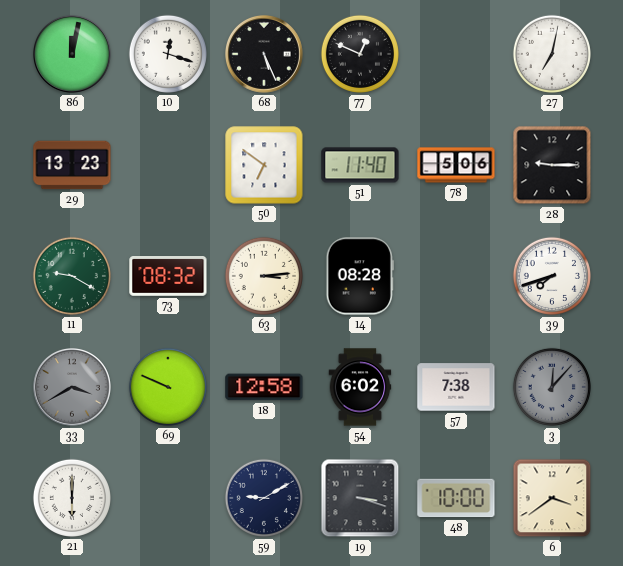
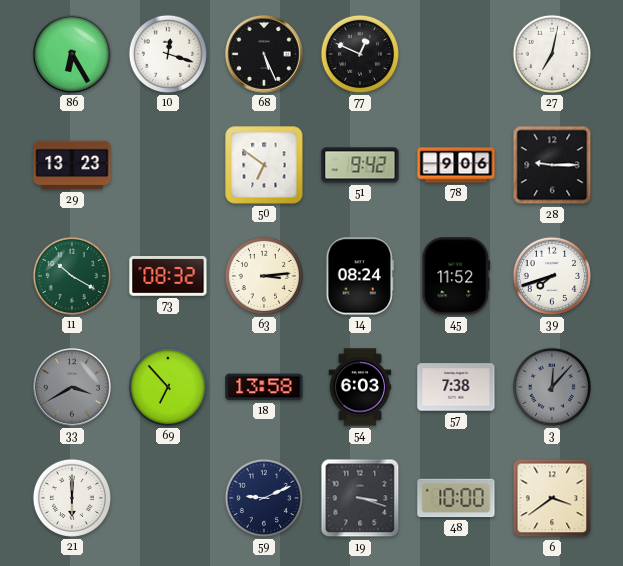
86: 12:02 -> 6:25 (73, 55)
51: 11:40 -> 9:42 (360, 165)
78: 5:06 -> 9:06 (456, 165)
11: 9:20 -> 10:20 (72, 276)
14: 08:28 -> 08:24 (360, 276)
45: none -> 11:52 (456, 276)
69: 9:49 -> 6:53 (168, 387)
18: 12:58 -> 13:58 (264, 387)
54: 6:02 -> 6:03 (360, 387)
59: 9:10 -> 9:11 (264, 498)
